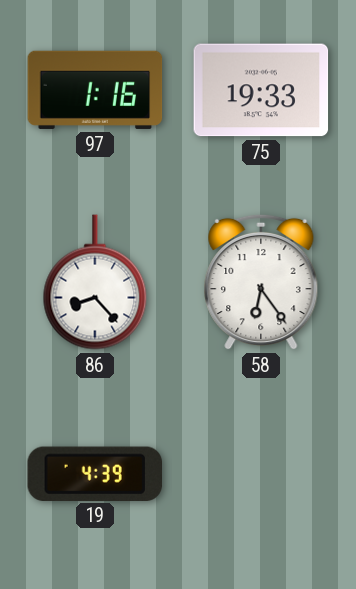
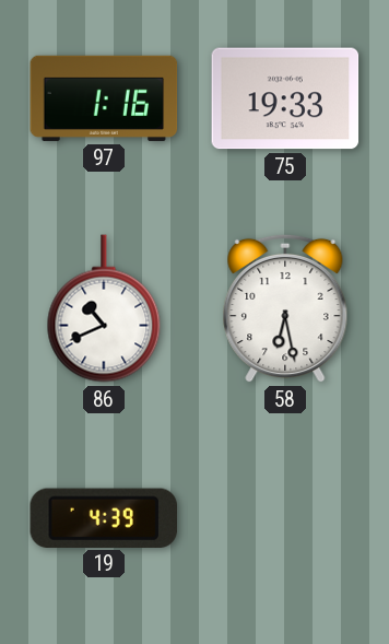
86: 8:23 -> 10:41 (104, 308)
58: 6:24 -> 6:28 (285, 308)
